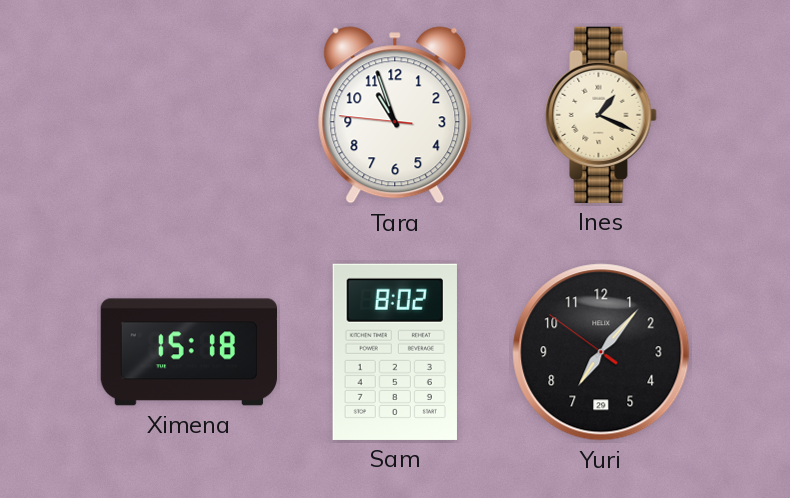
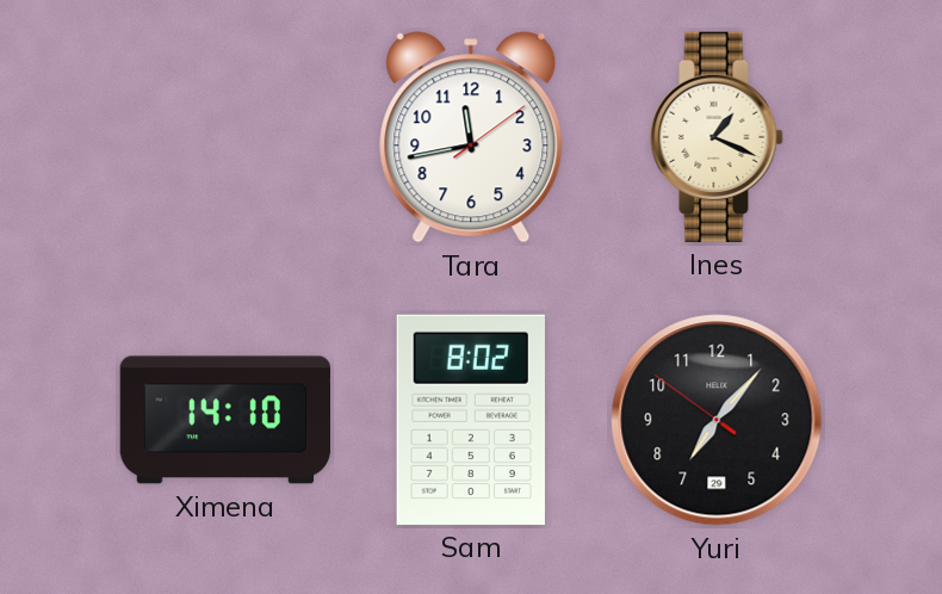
Tara: 10:56 -> 11:43 (471, 137)
Ximena: 15:18 -> 14:10 (224, 420)
